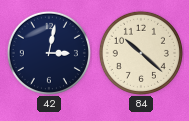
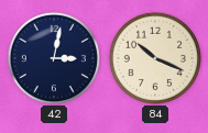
84: 10:22 -> 10:19 (155, 58)
